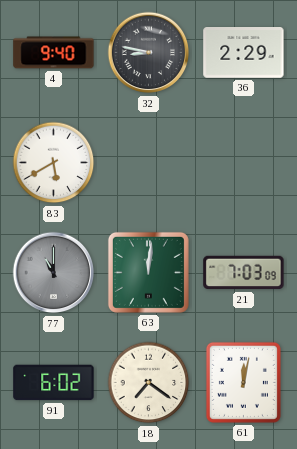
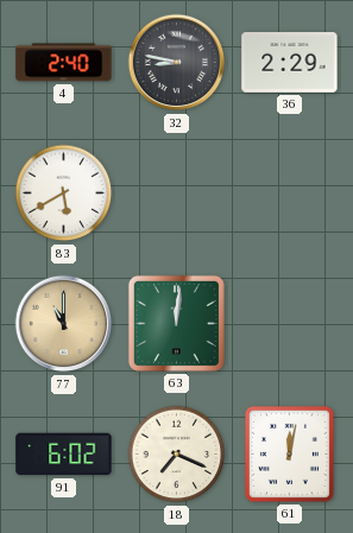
4: 9:40 -> 2:40 (64, 63)
77 dial: grey -> champagne (64, 324)
21: 7:03 -> none (244, 273)
18: 7:21 -> 7:19 (177, 455)
